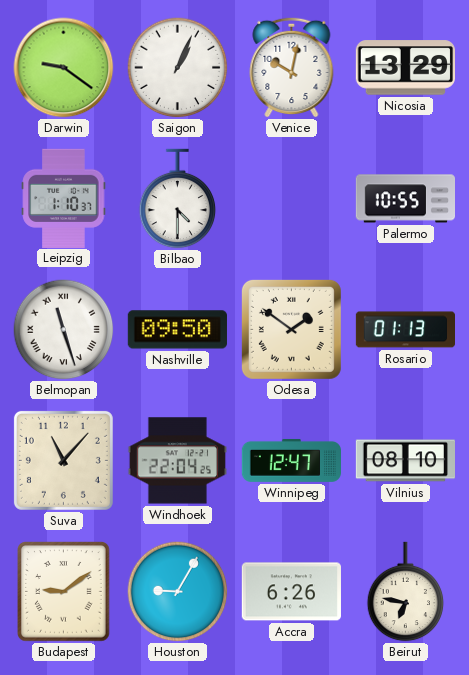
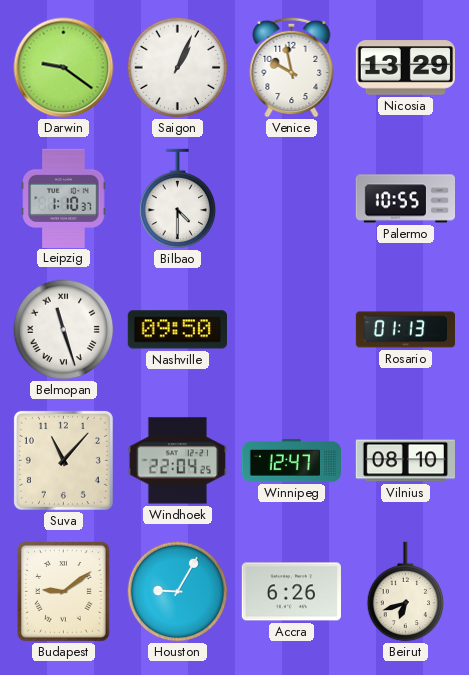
Venice: 10:02 -> 9:58 (292, 67)
Odesa: 1:51 -> none (291, 329)
Beirut: 6:47 -> 6:42 (406, 592)
